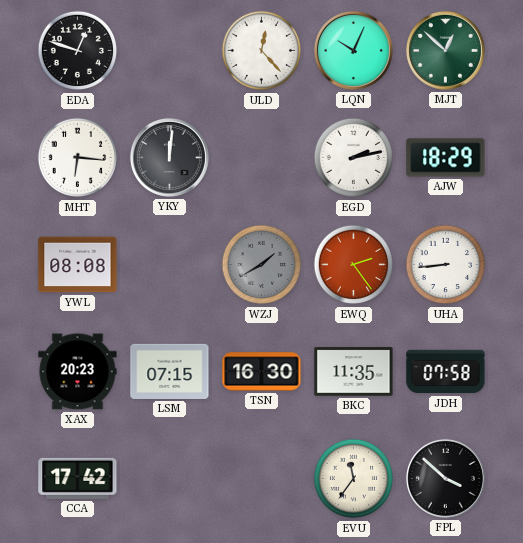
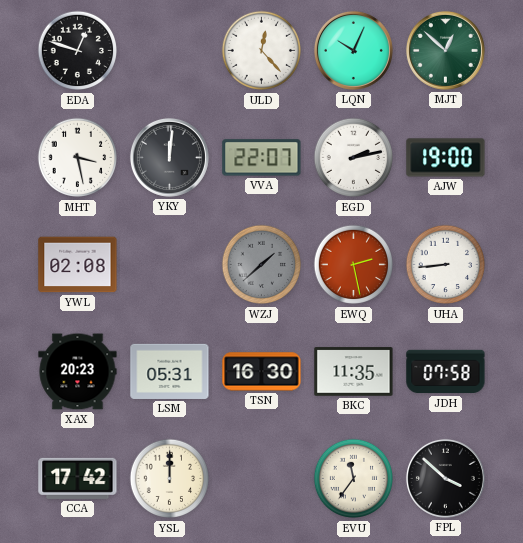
MHT: 6:16 -> 3:28 (78, 158)
VVA: none -> 22:07 (262, 158)
AJW: 18:29 -> 19:00 (446, 158)
YWL: 08:08 -> 02:08 (78, 265)
WZJ: 1:40 -> 1:38 (262, 265)
EWQ: 2:24 -> 2:28 (354, 265)
LSM: 07:15 -> 05:31 (170, 371)
YSL: none -> 12:00 (170, 479)
